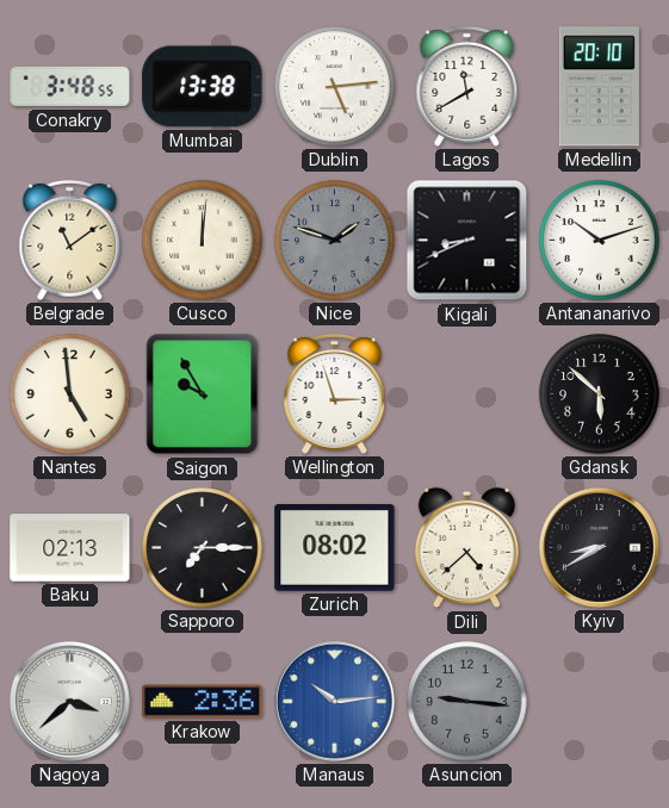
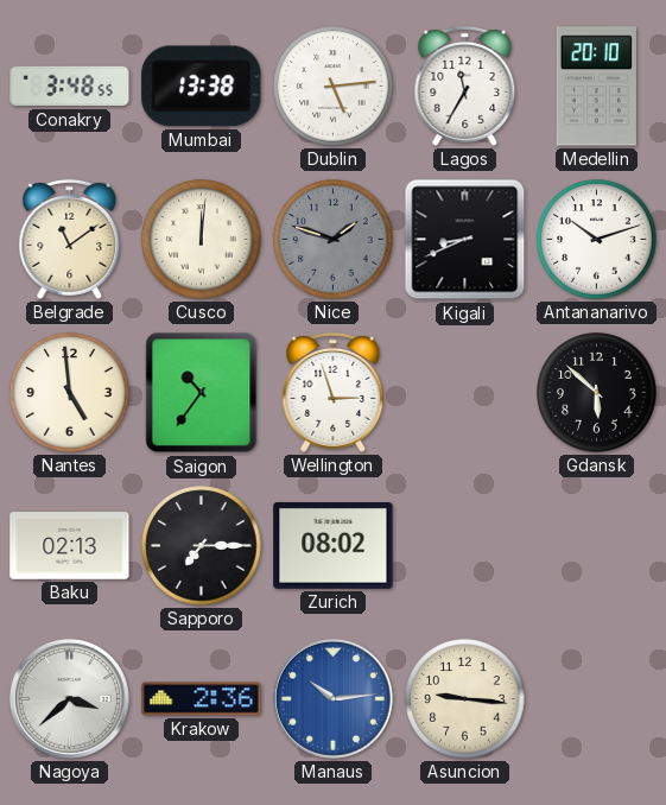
Lagos: 11:40 -> 11:35 (465, 85)
Saigon: 9:55 -> 10:36 (202, 393)
Dili: 4:38 -> none (466, 548)
Kyiv: 8:40 -> none (599, 547)
Asuncion dial: grey -> cream (465, 699)
